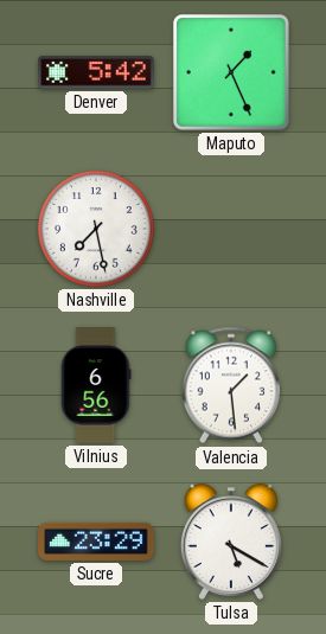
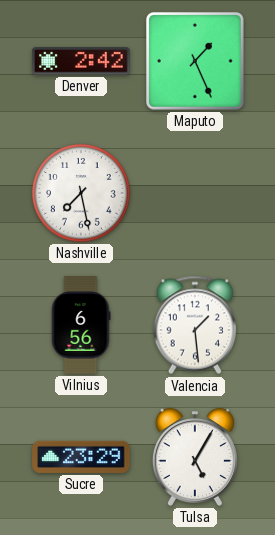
Denver: 5:42 -> 2:42 (81, 61)
Tulsa: 5:20 -> 5:05 (195, 457)
